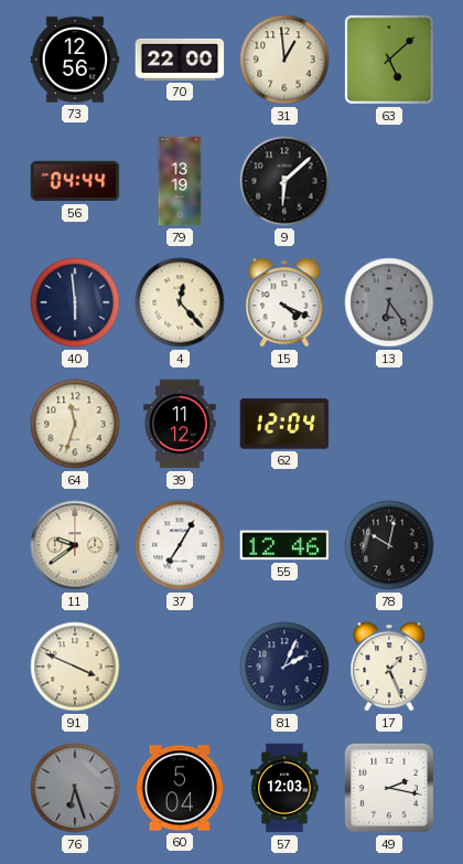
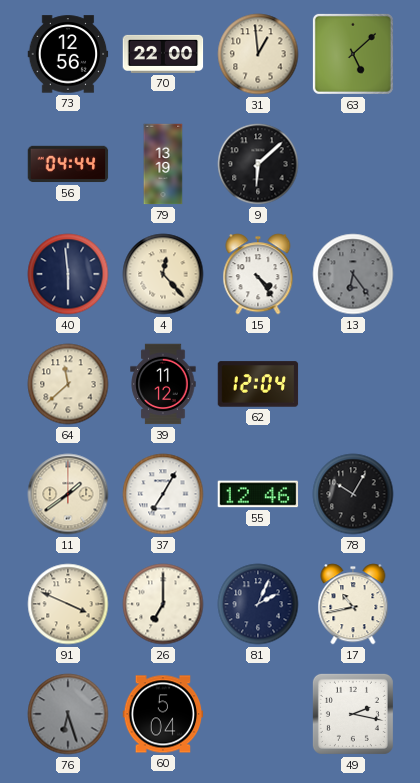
15: 4:19 -> 4:24 (258, 274)
64: 11:33 -> 11:38 (68, 384)
11: 9:39 -> 1:39 (68, 494)
78: 10:02 -> 10:05 (353, 494)
26: none -> 7:00 (163, 604)
17: 1:26 -> 10:43 (353, 604)
57: 12:03 -> none (284, 788)
